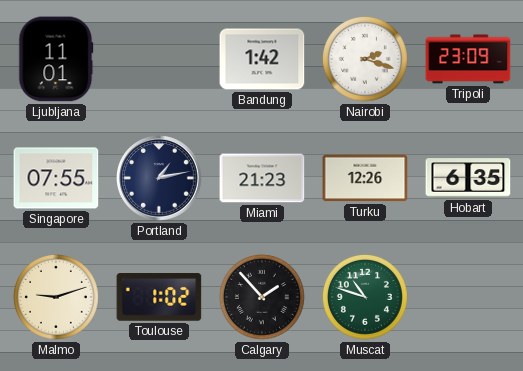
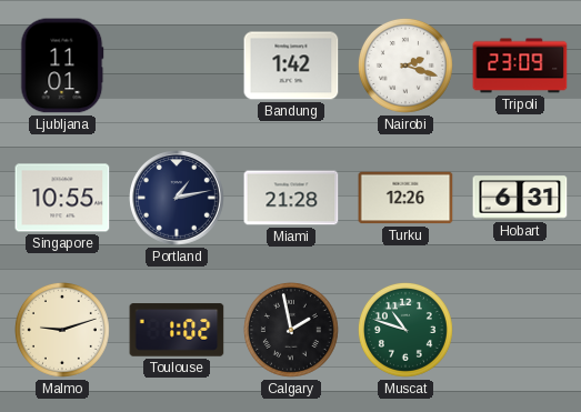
Singapore: 07:55 -> 10:55 (62, 198)
Miami: 21:23 -> 21:28 (291, 198)
Hobart: 6:35 -> 6:31 (520, 198)
Calgary: 1:53 -> 1:58 (291, 330)
